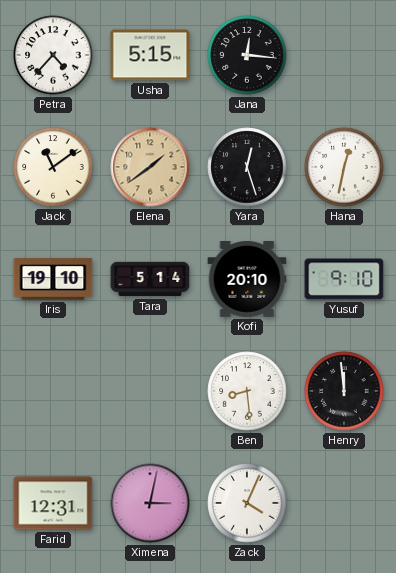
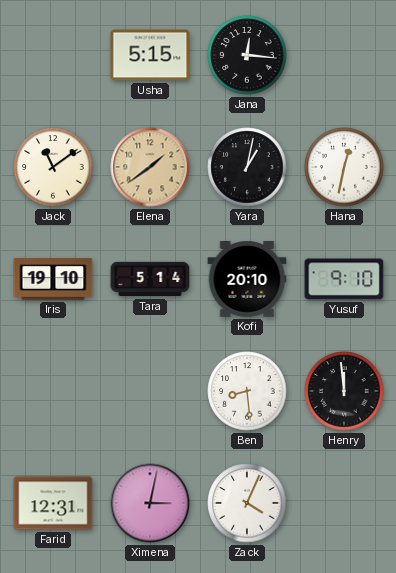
Petra: 4:37 -> none (53, 55)
Yara: 12:27 -> 1:02 (247, 167)
